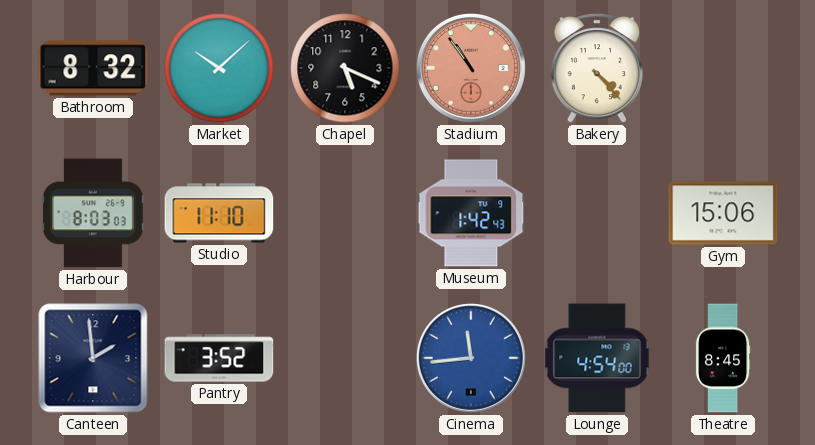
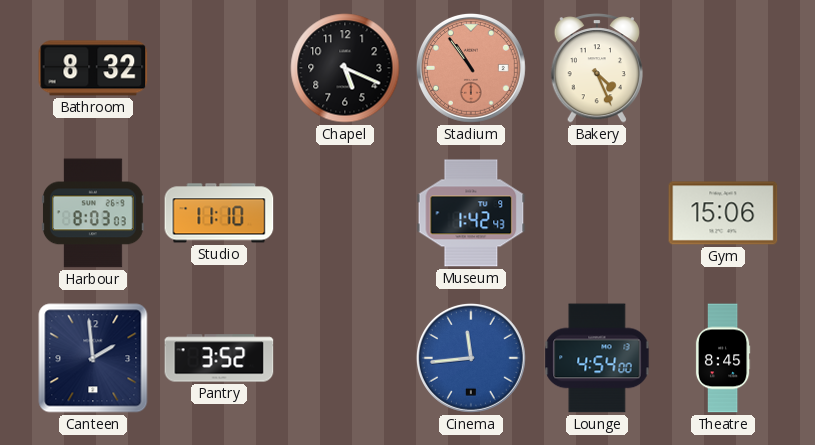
Market: 10:08 -> none (219, 68)
Bakery: 4:23 -> 4:26 (597, 68)
